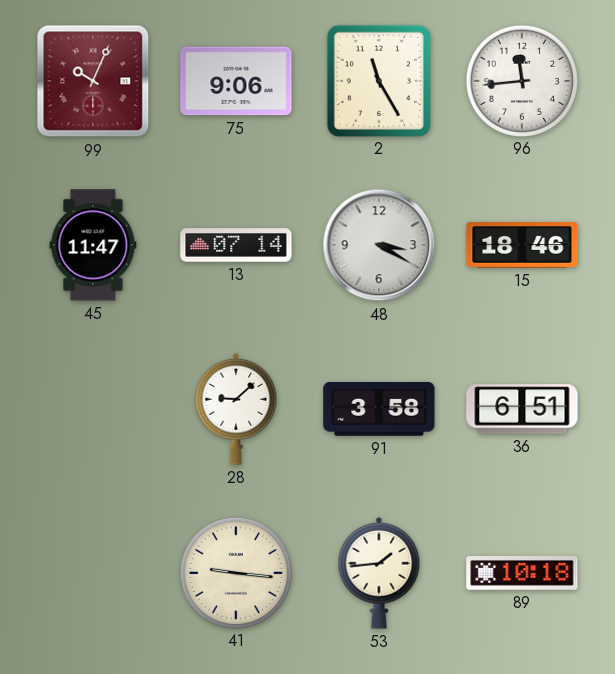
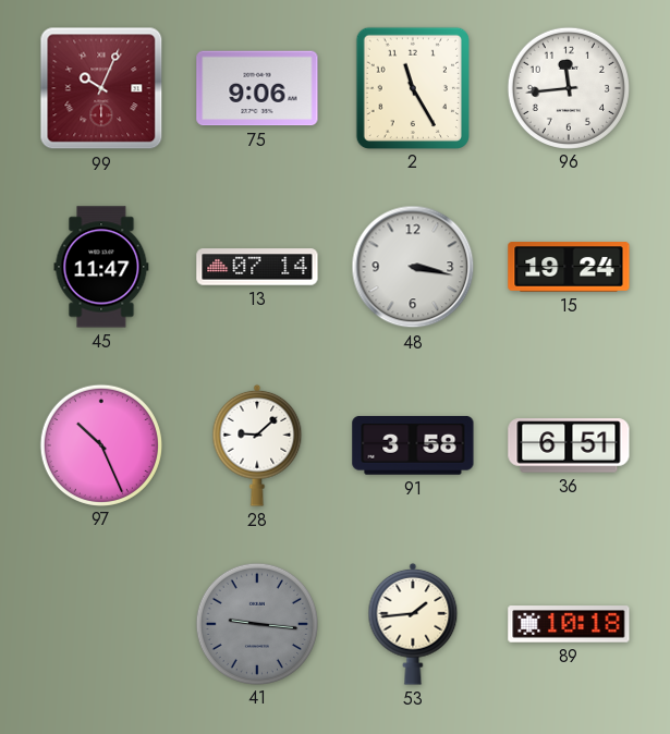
48: 3:20 -> 3:17 (413, 267)
15: 18:46 -> 19:24 (569, 267)
97: none -> 10:26 (100, 444)
41 dial: cream -> grey (256, 623)
